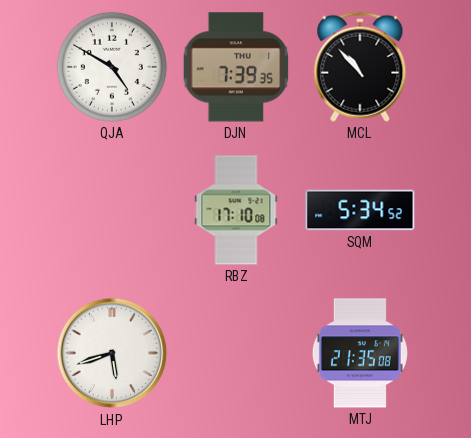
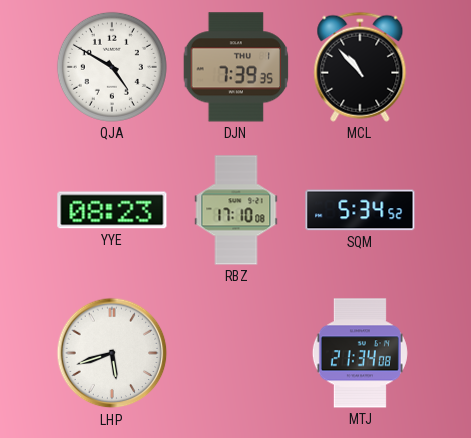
YYE: none -> 08:23 (112, 210)
MTJ: 21:35 -> 21:34 (360, 353)
